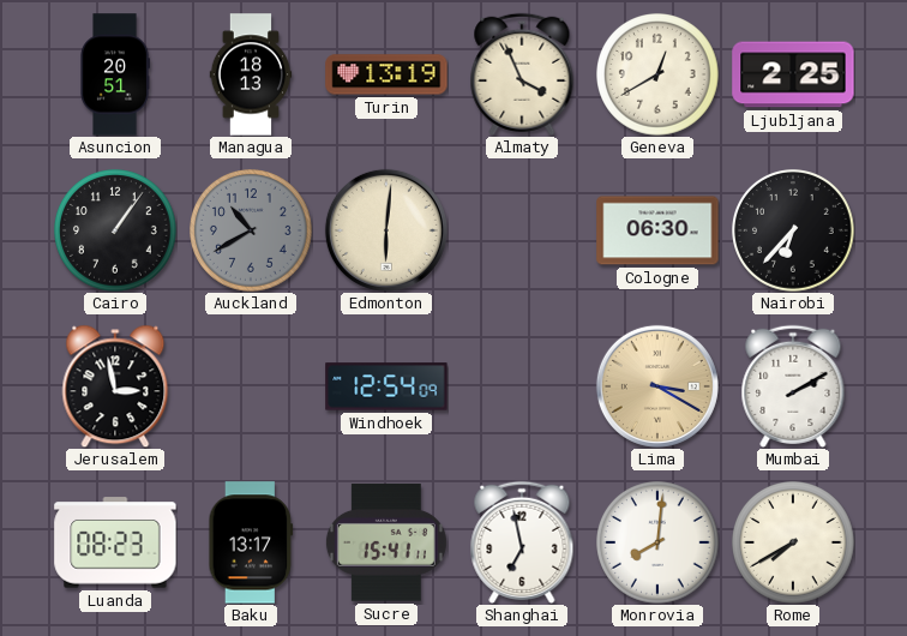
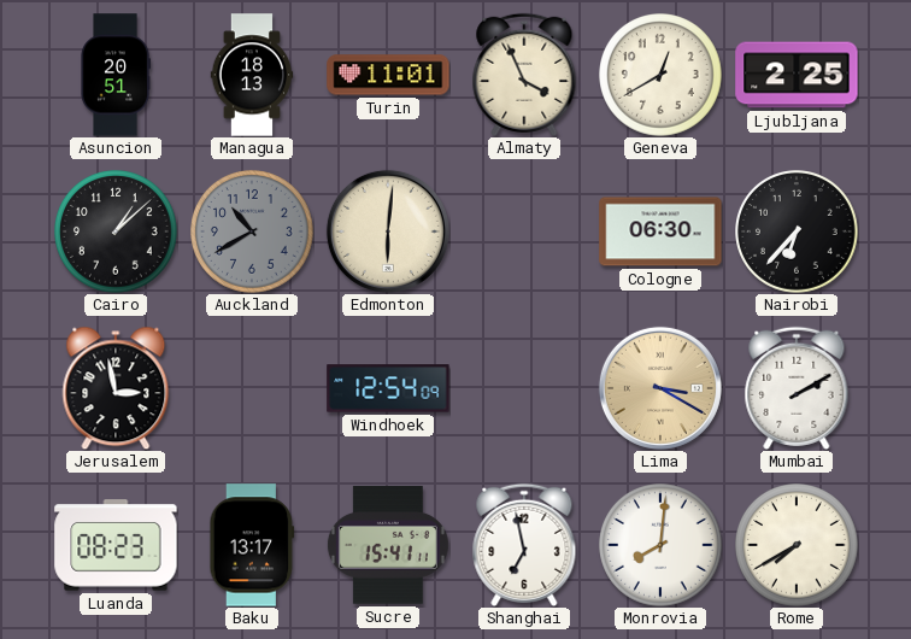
Turin: 13:19 -> 11:01 (388, 75)
Cairo: 1:06 -> 1:08 (117, 233)
